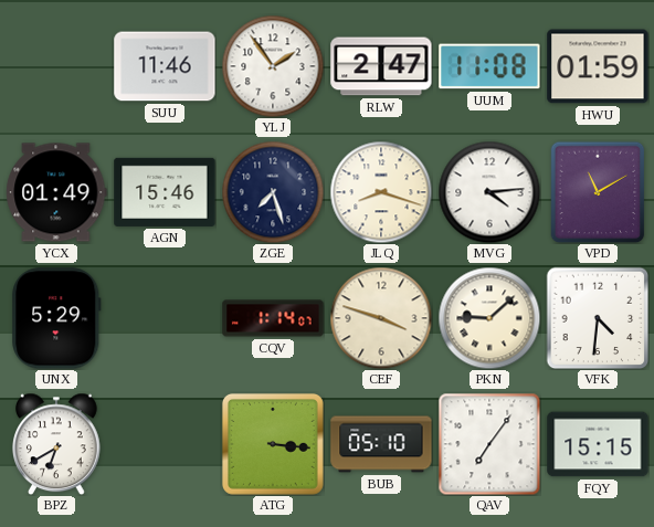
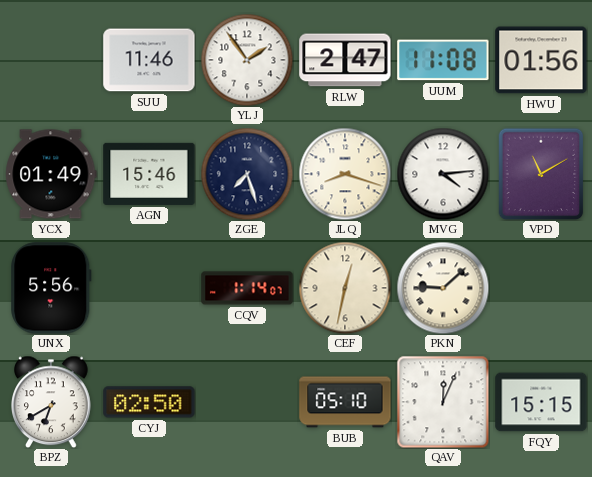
HWU: 01:59 -> 01:56 (541, 60)
UNX: 5:29 -> 5:56 (51, 288)
CEF: 3:48 -> 12:32 (345, 288)
VFK: 4:31 -> none (598, 318)
CYJ: none -> 02:50 (149, 402)
ATG: 3:16 -> none (273, 444)
QAV: 7:06 -> 12:04 (443, 402)
